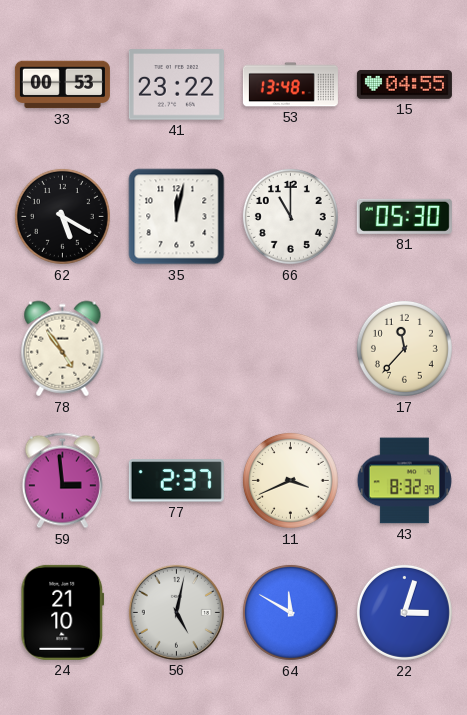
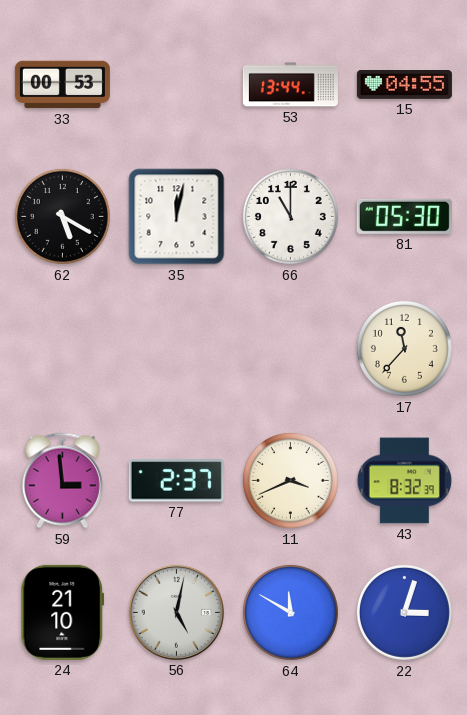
41: 23:22 -> none (176, 85)
53: 13:48 -> 13:44 (290, 85)
78: 4:54 -> none (63, 349)
